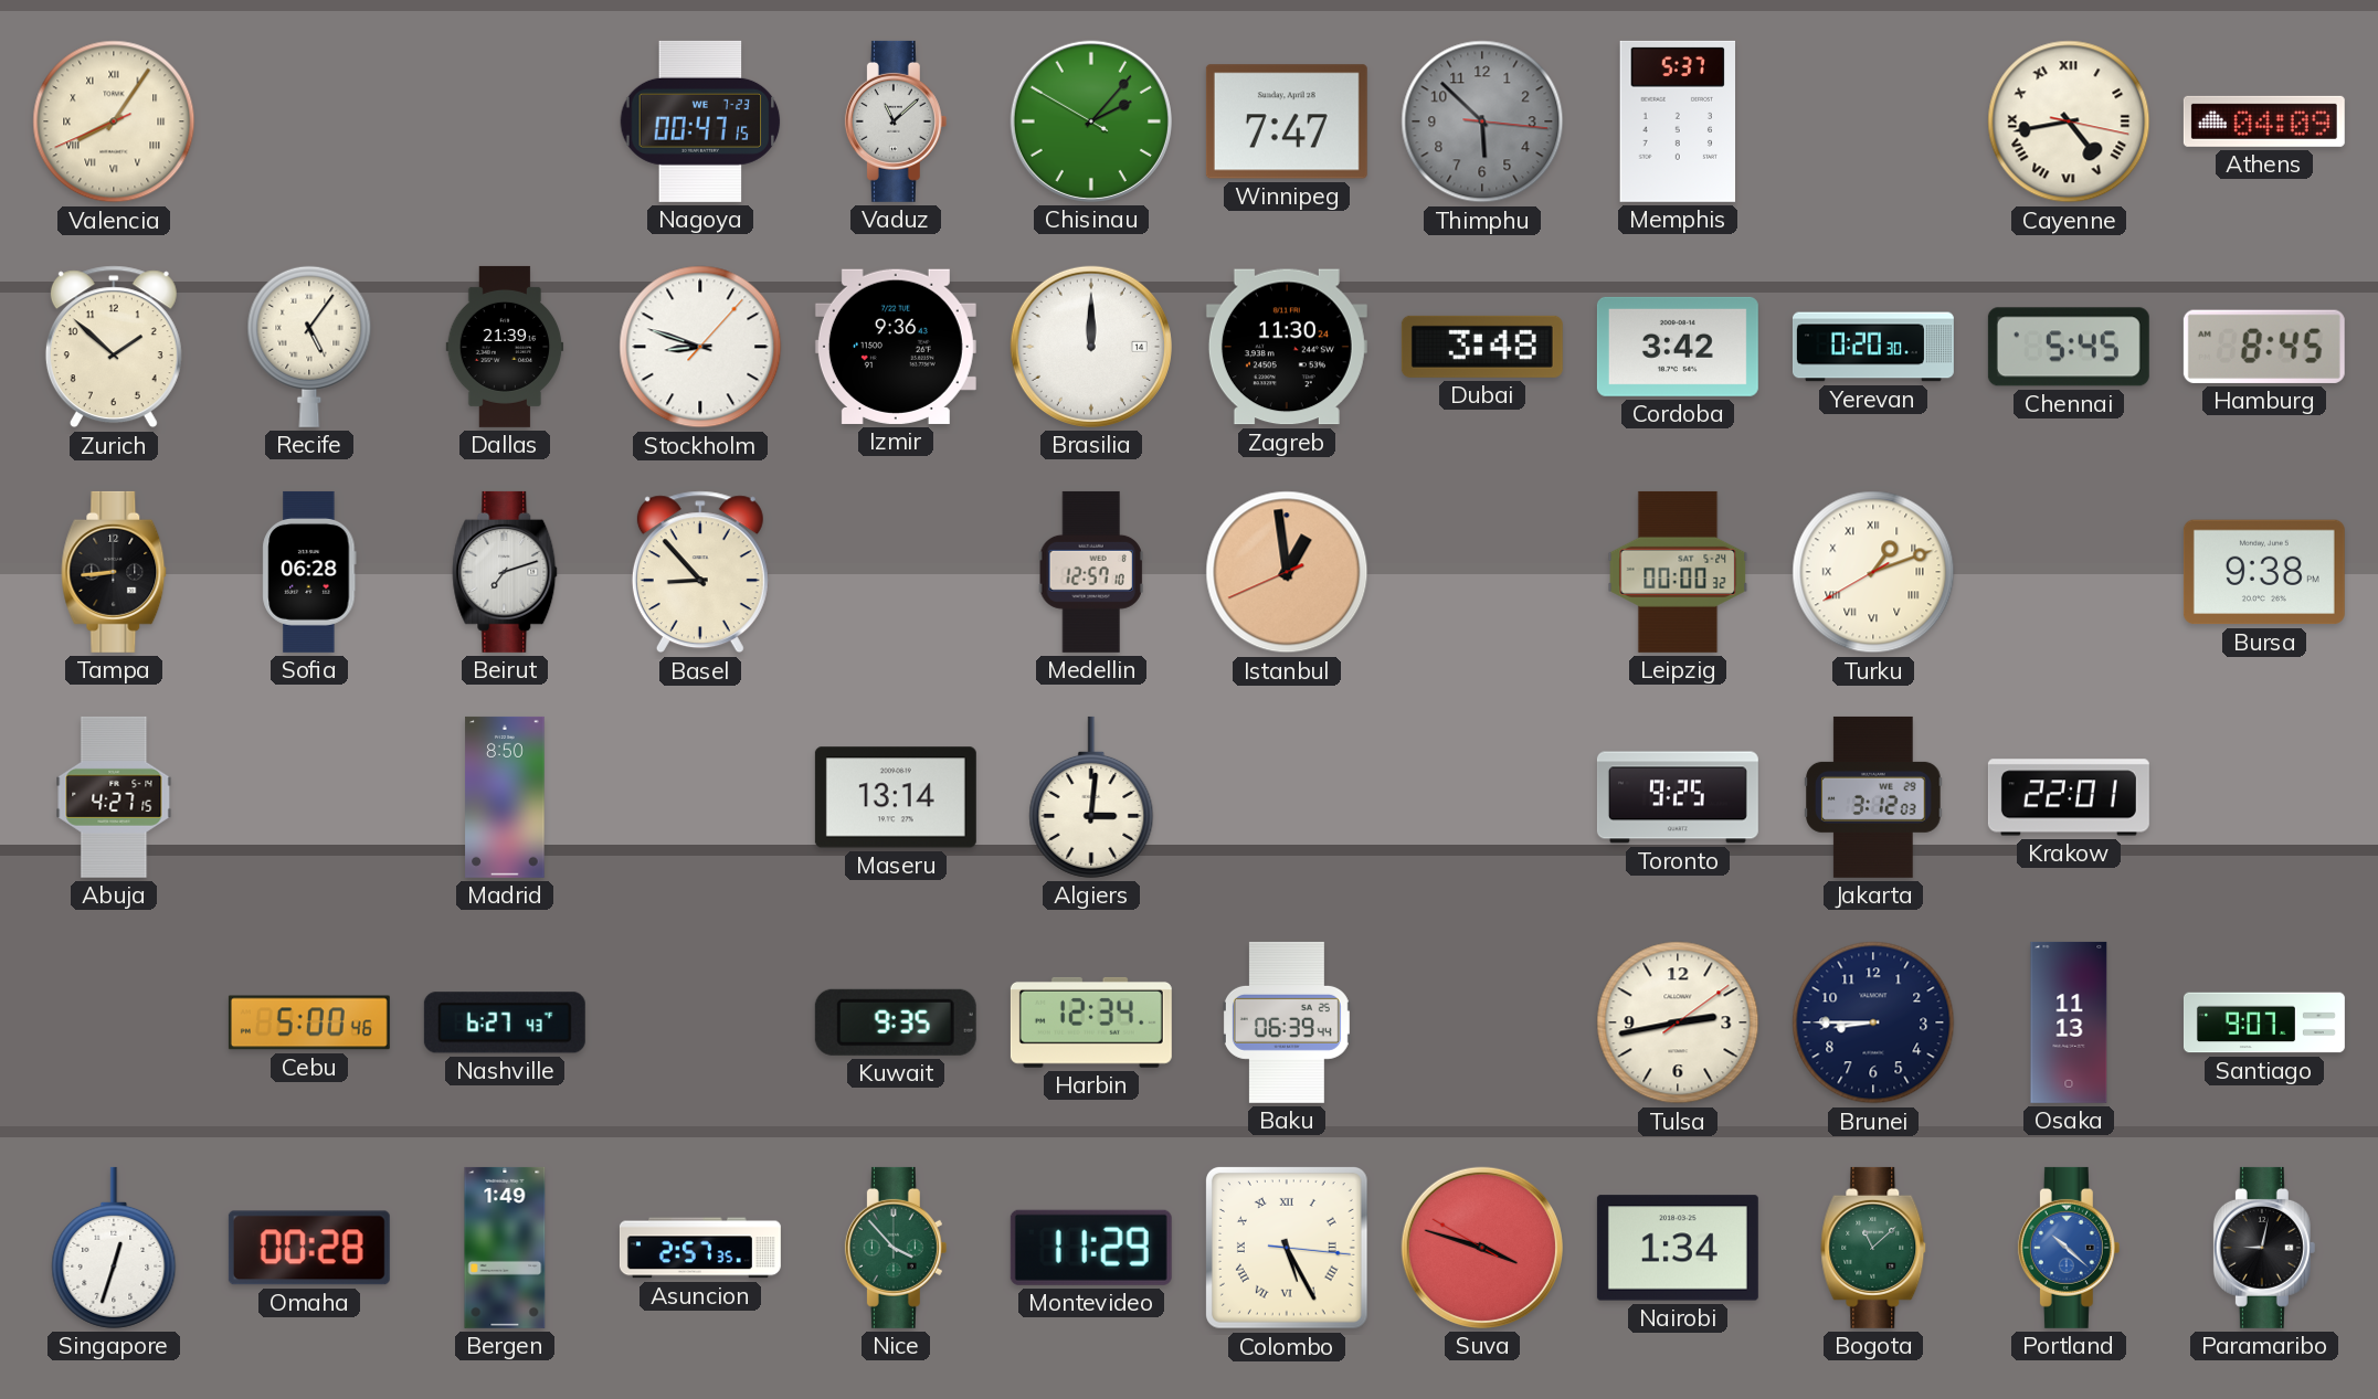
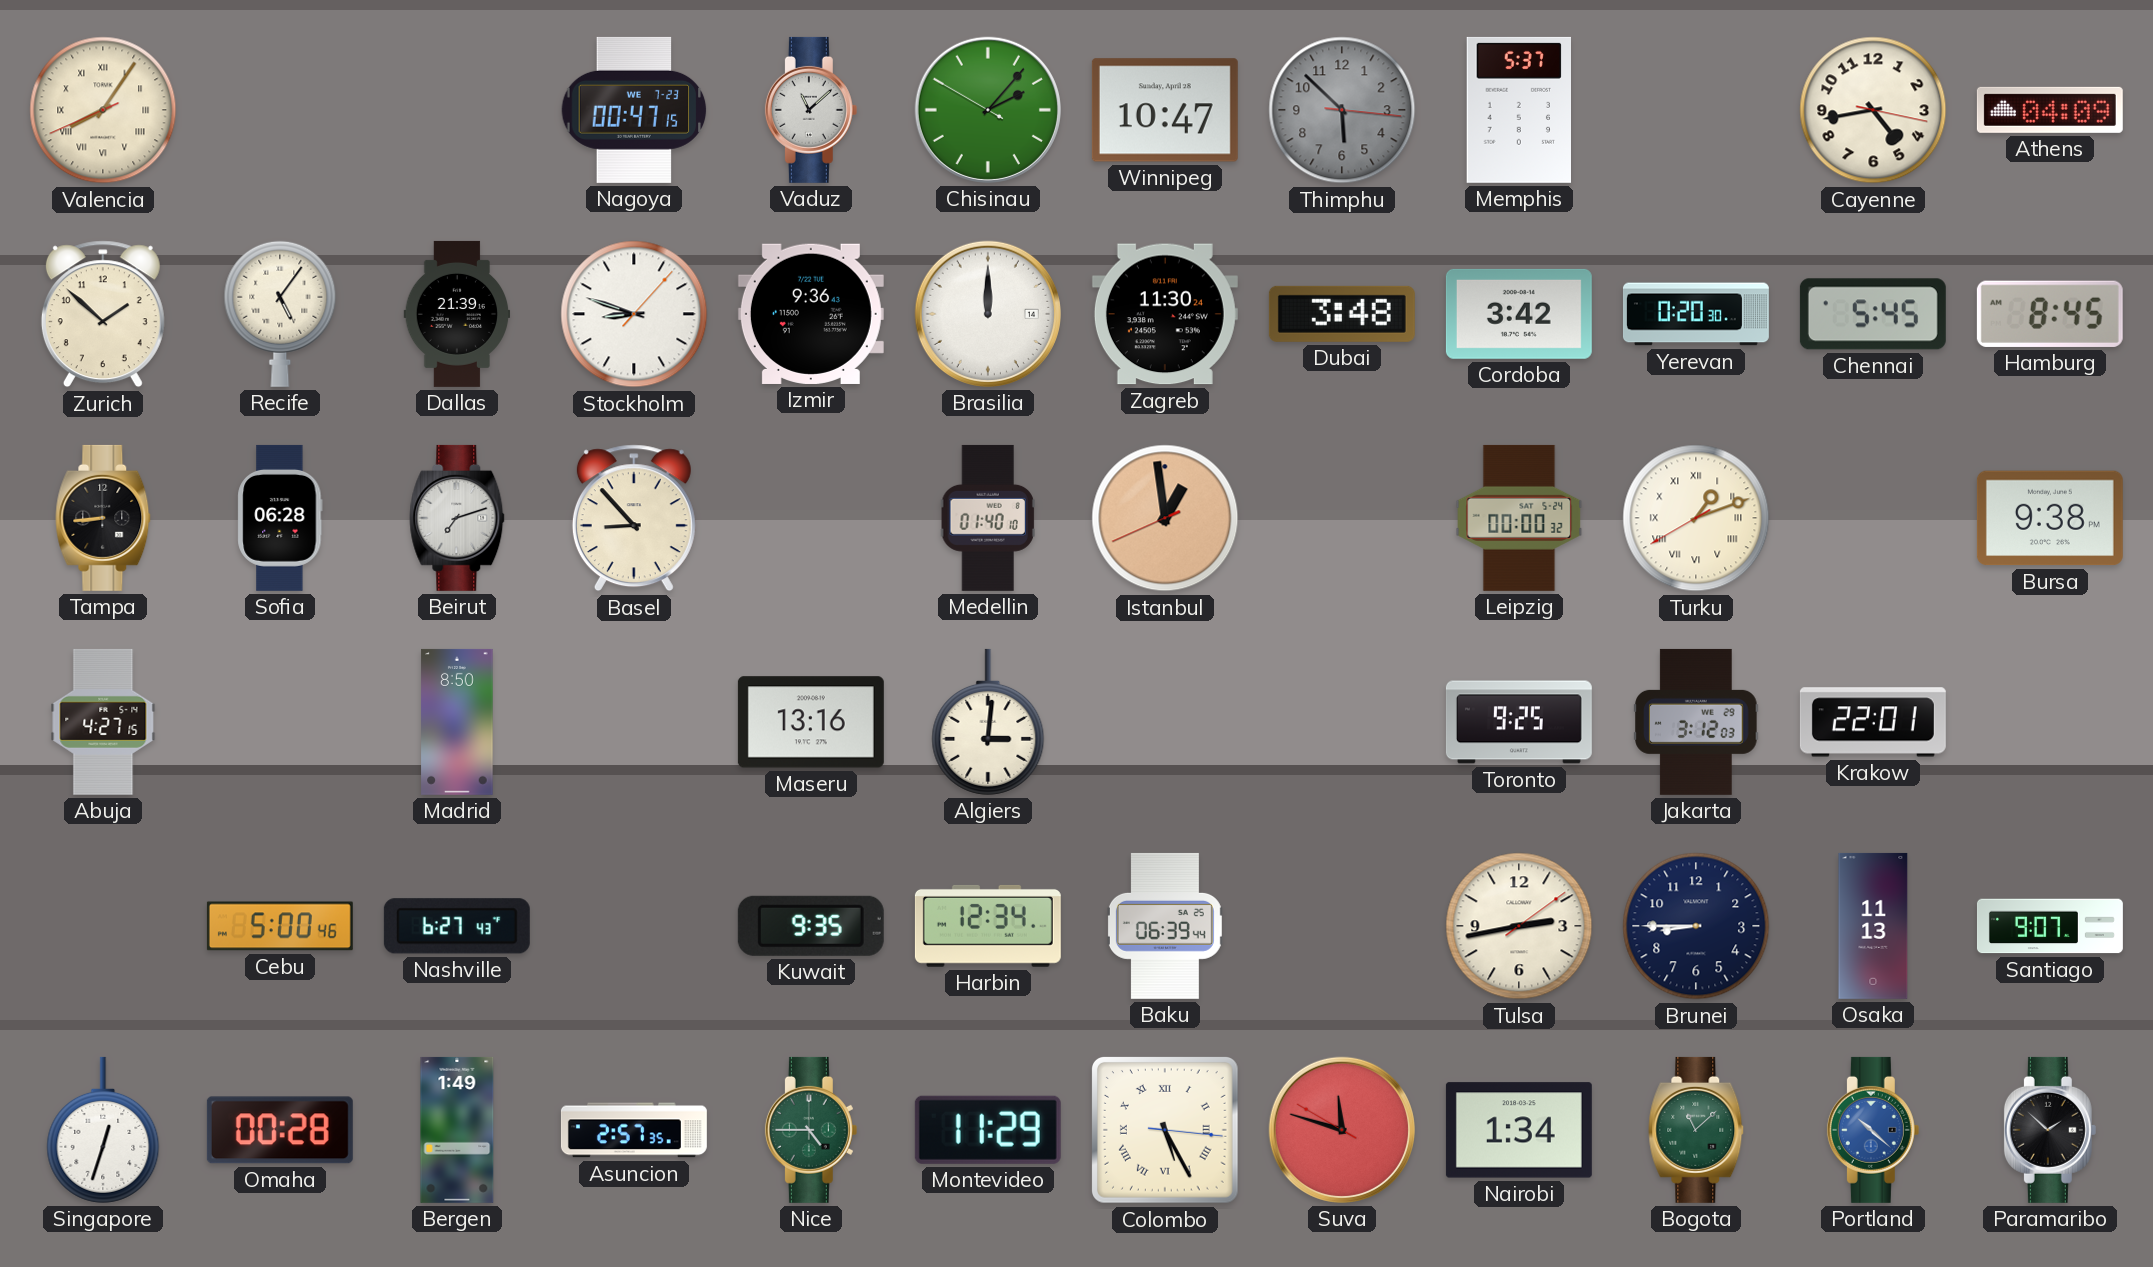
Winnipeg: 7:47 -> 10:47 (1165, 110)
Cayenne numerals: Roman -> Arabic (1873, 110)
Medellin: 12:57 -> 01:40 (988, 518)
Maseru: 13:14 -> 13:16 (811, 722)
Nice: 3:53 -> 4:45 (811, 1130)
Suva: 3:47 -> 11:47 (1342, 1130)
Paramaribo: 9:02 -> 1:52 (2050, 1130)
